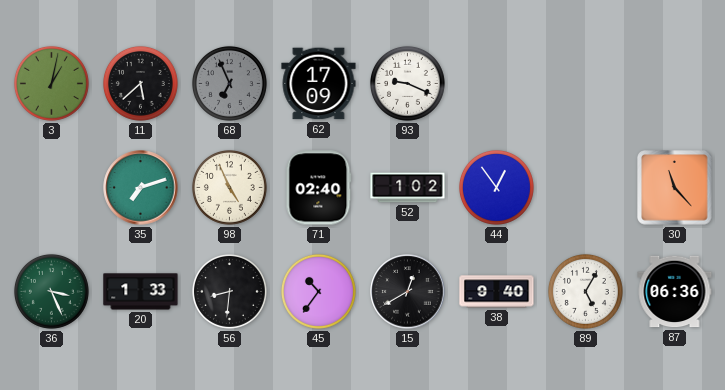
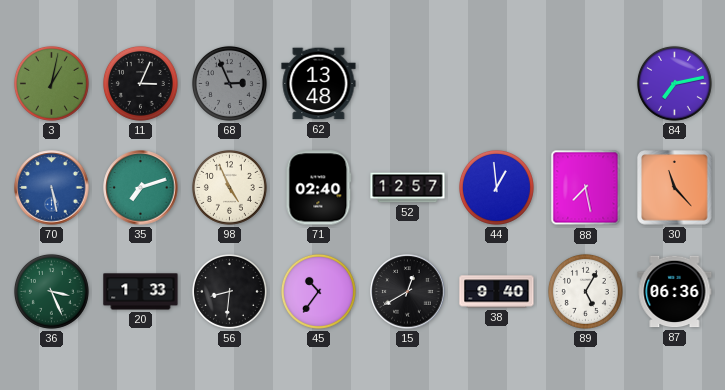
11: 5:38 -> 3:04 (140, 83)
68: 6:56 -> 2:56 (229, 83)
62: 17:09 -> 13:48 (319, 84)
93: 9:19 -> none (407, 83)
84: none -> 7:13 (674, 83)
70: none -> 5:28 (52, 188)
52: 1:02 -> 12:57 (408, 188)
44: 12:54 -> 12:59 (496, 187)
88: none -> 7:28 (586, 188)
